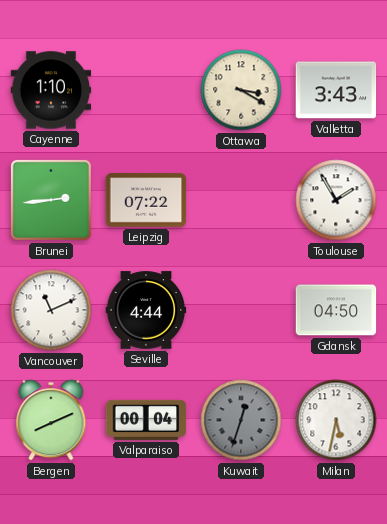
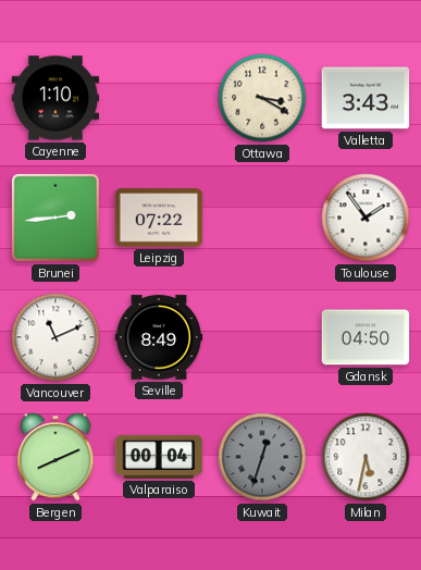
Toulouse: 1:55 -> 1:54 (366, 218)
Seville: 4:44 -> 8:49 (159, 337)
